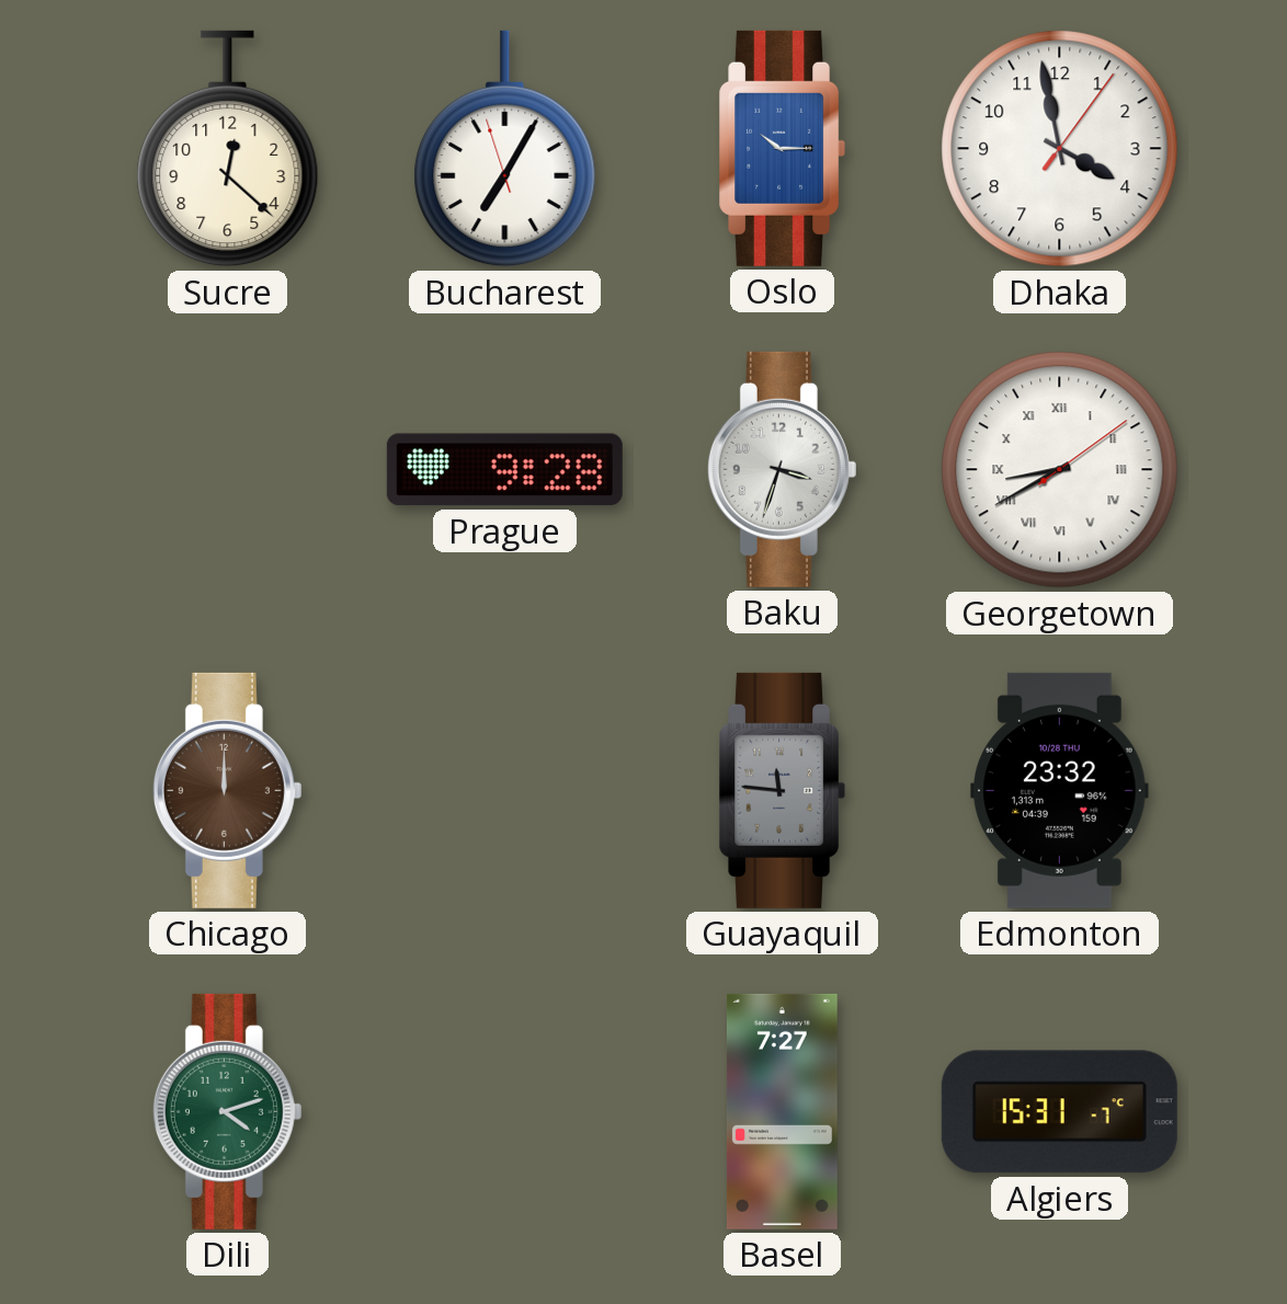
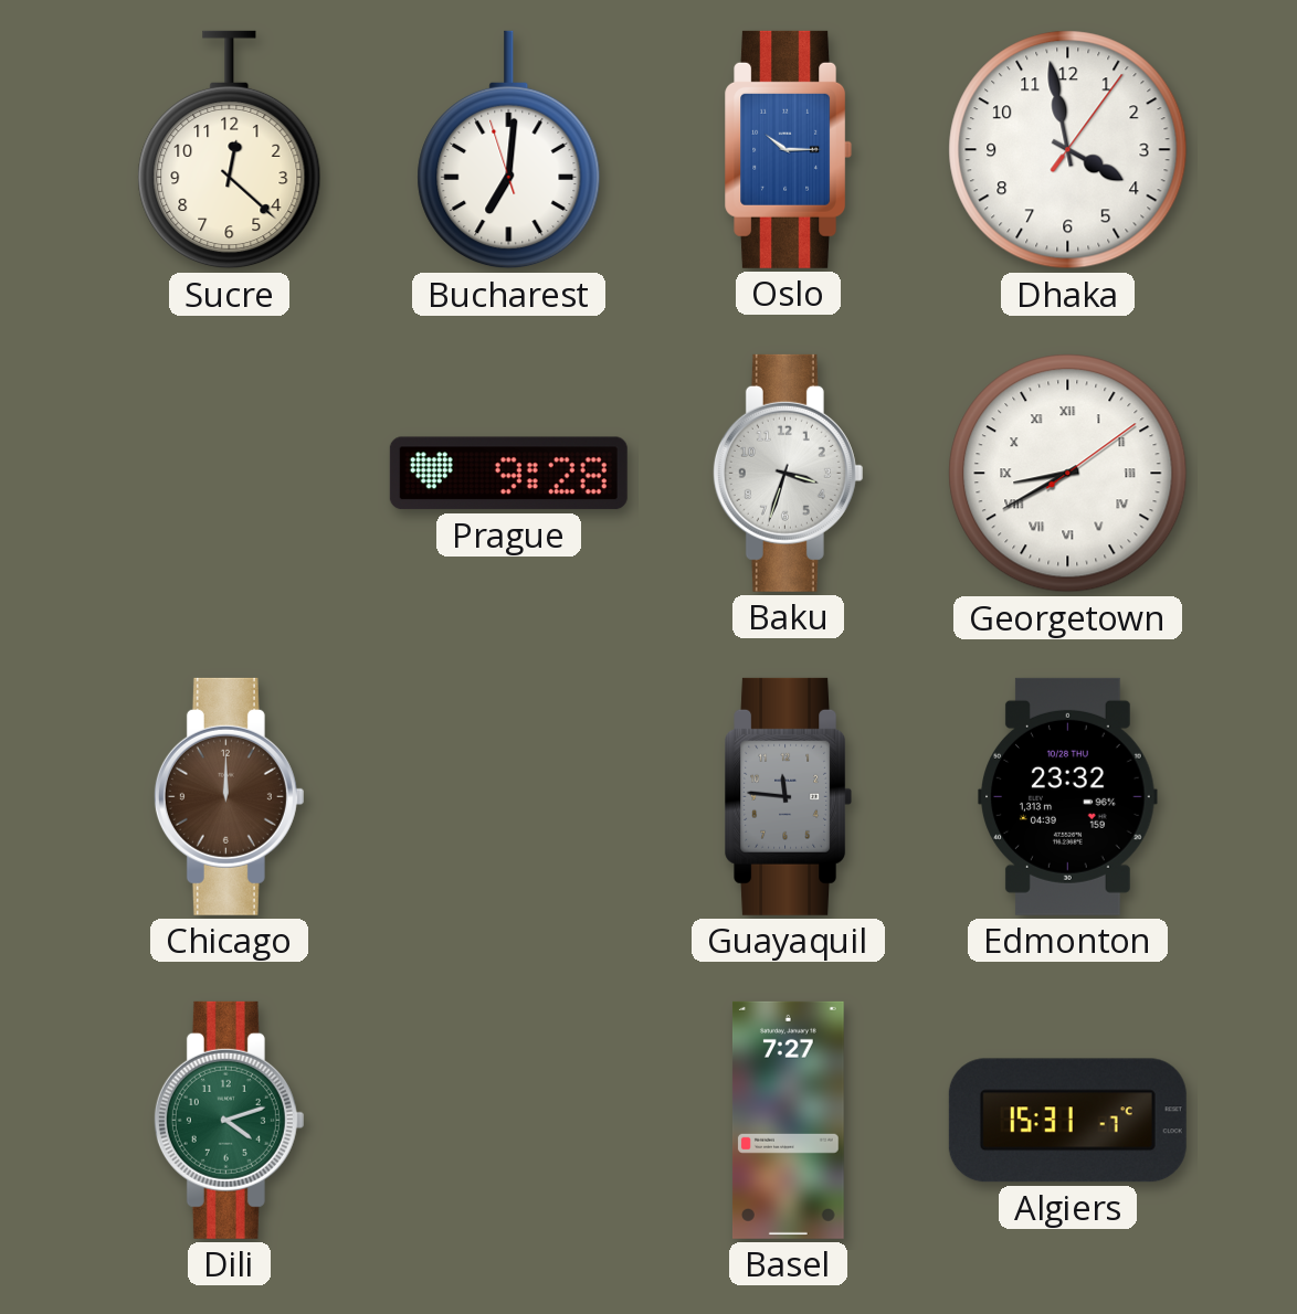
Bucharest: 7:04 -> 7:00 (509, 150)
